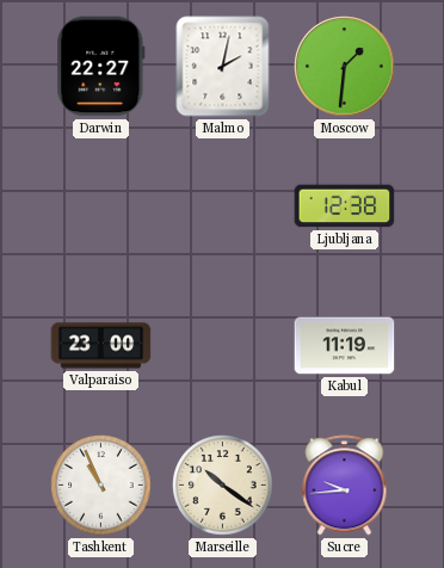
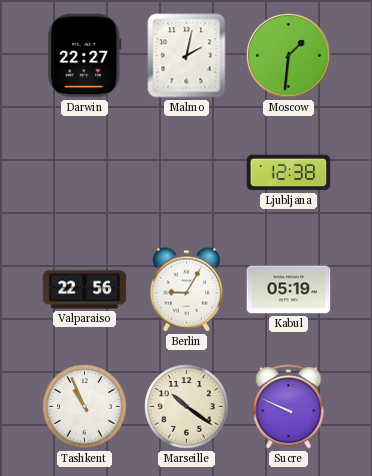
Valparaiso: 23:00 -> 22:56 (85, 290)
Berlin: none -> 9:05 (186, 290)
Kabul: 11:19 -> 05:19 (289, 290)
Sucre: 9:44 -> 9:49 (289, 407)
